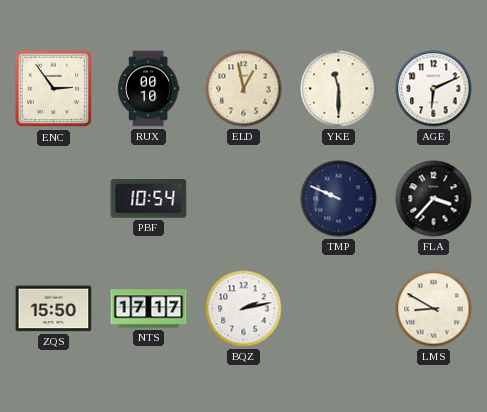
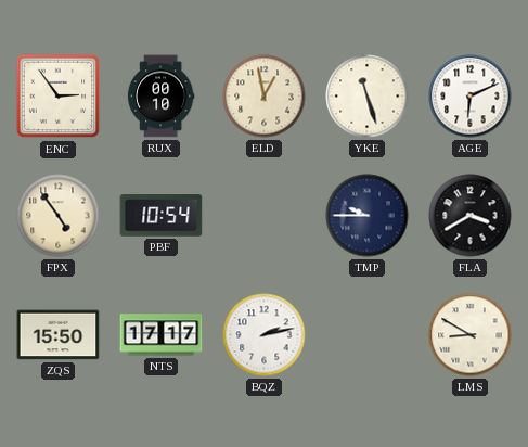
YKE: 11:30 -> 11:27 (368, 97)
FPX: none -> 4:54 (59, 216)
TMP: 9:49 -> 9:45 (368, 216)
FLA: 3:37 -> 3:40 (471, 216)
